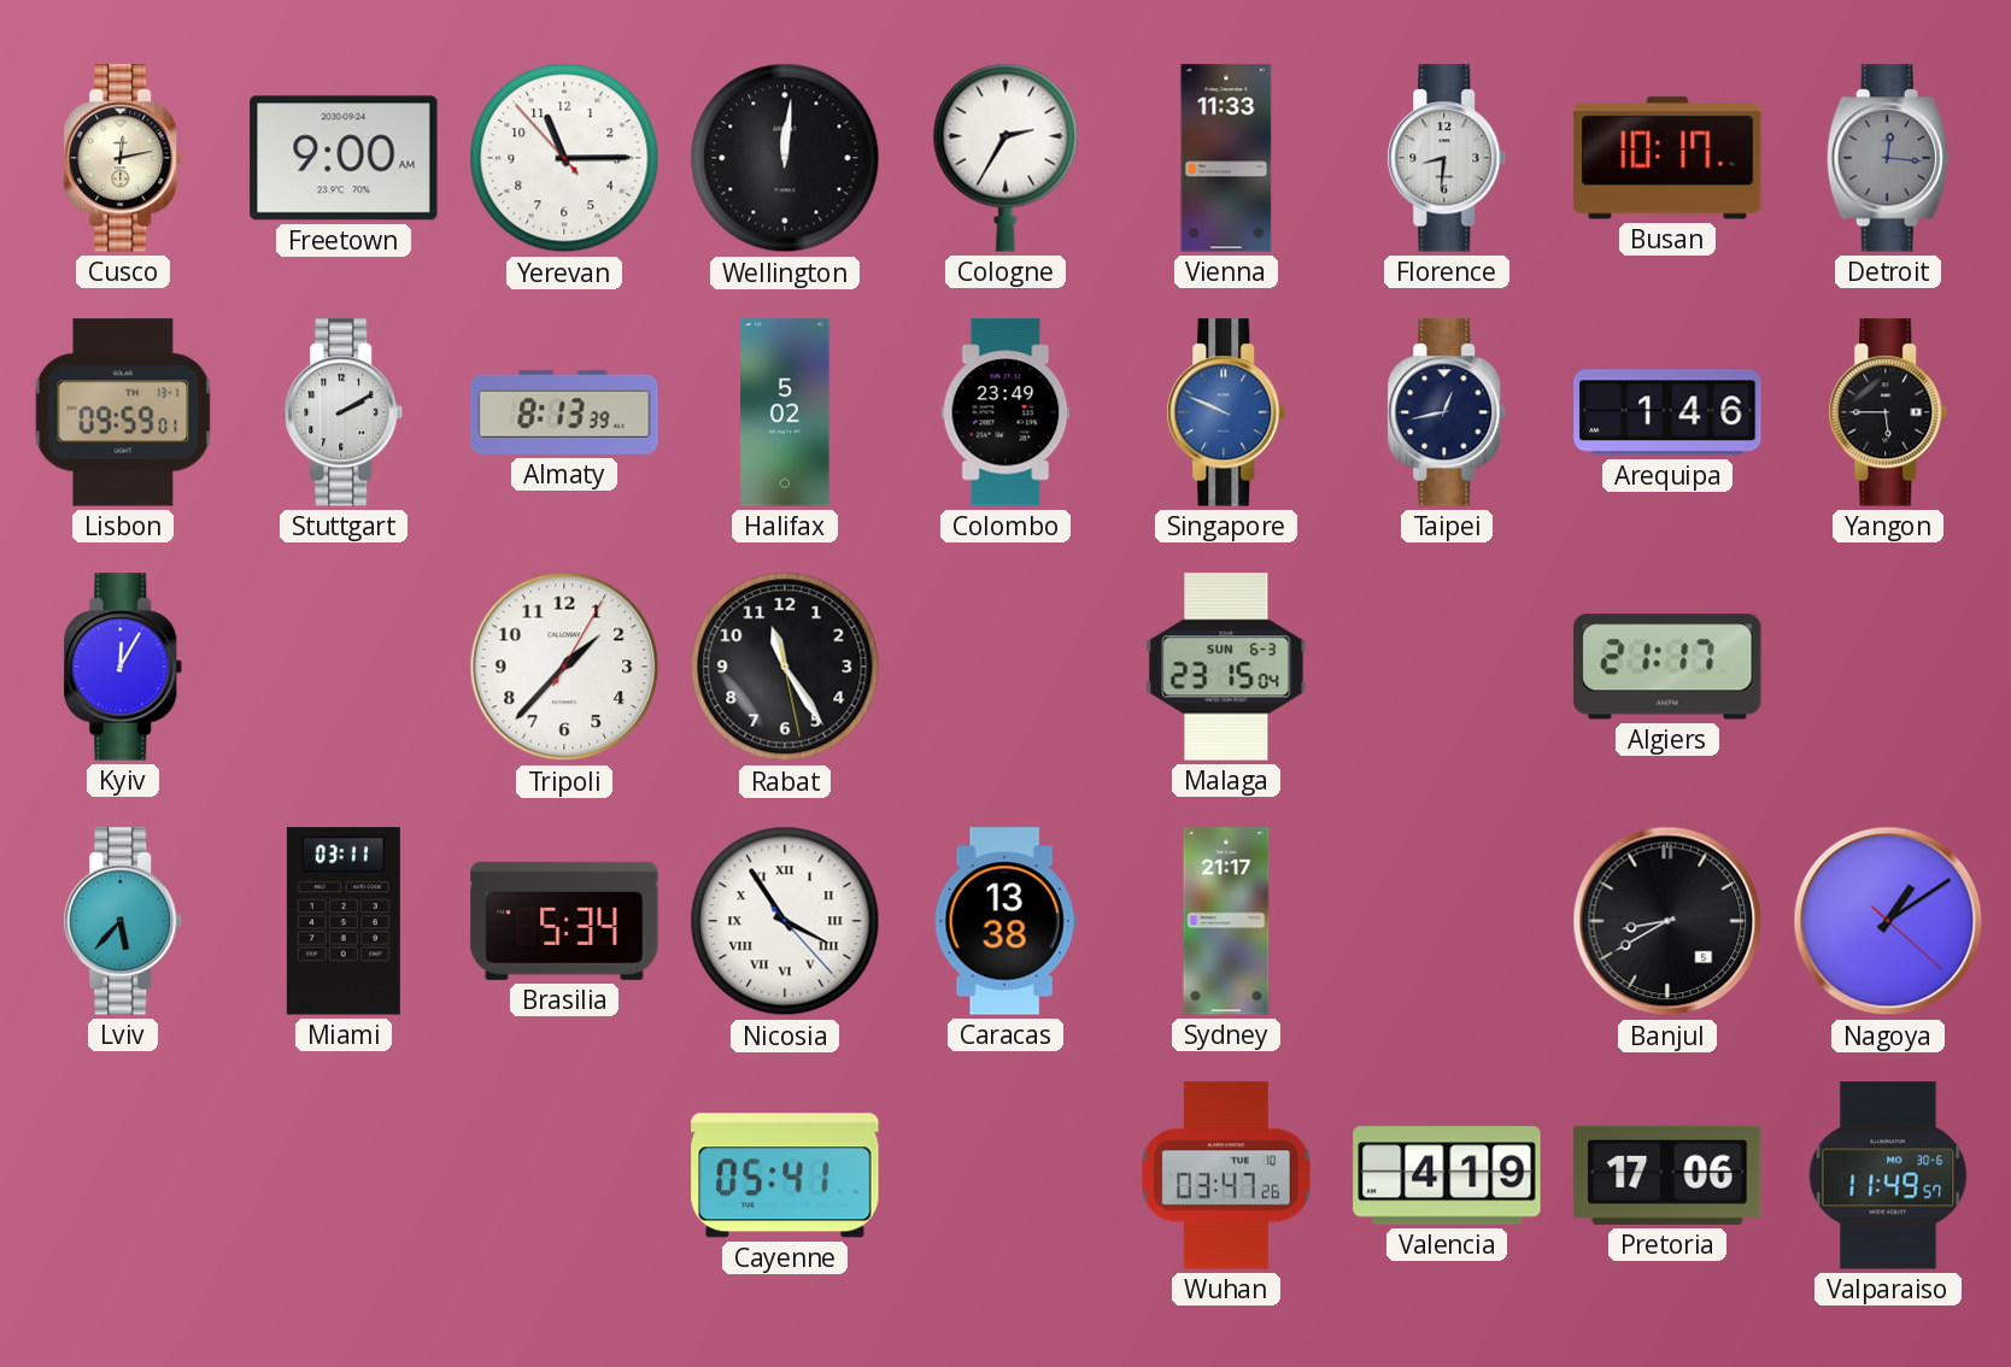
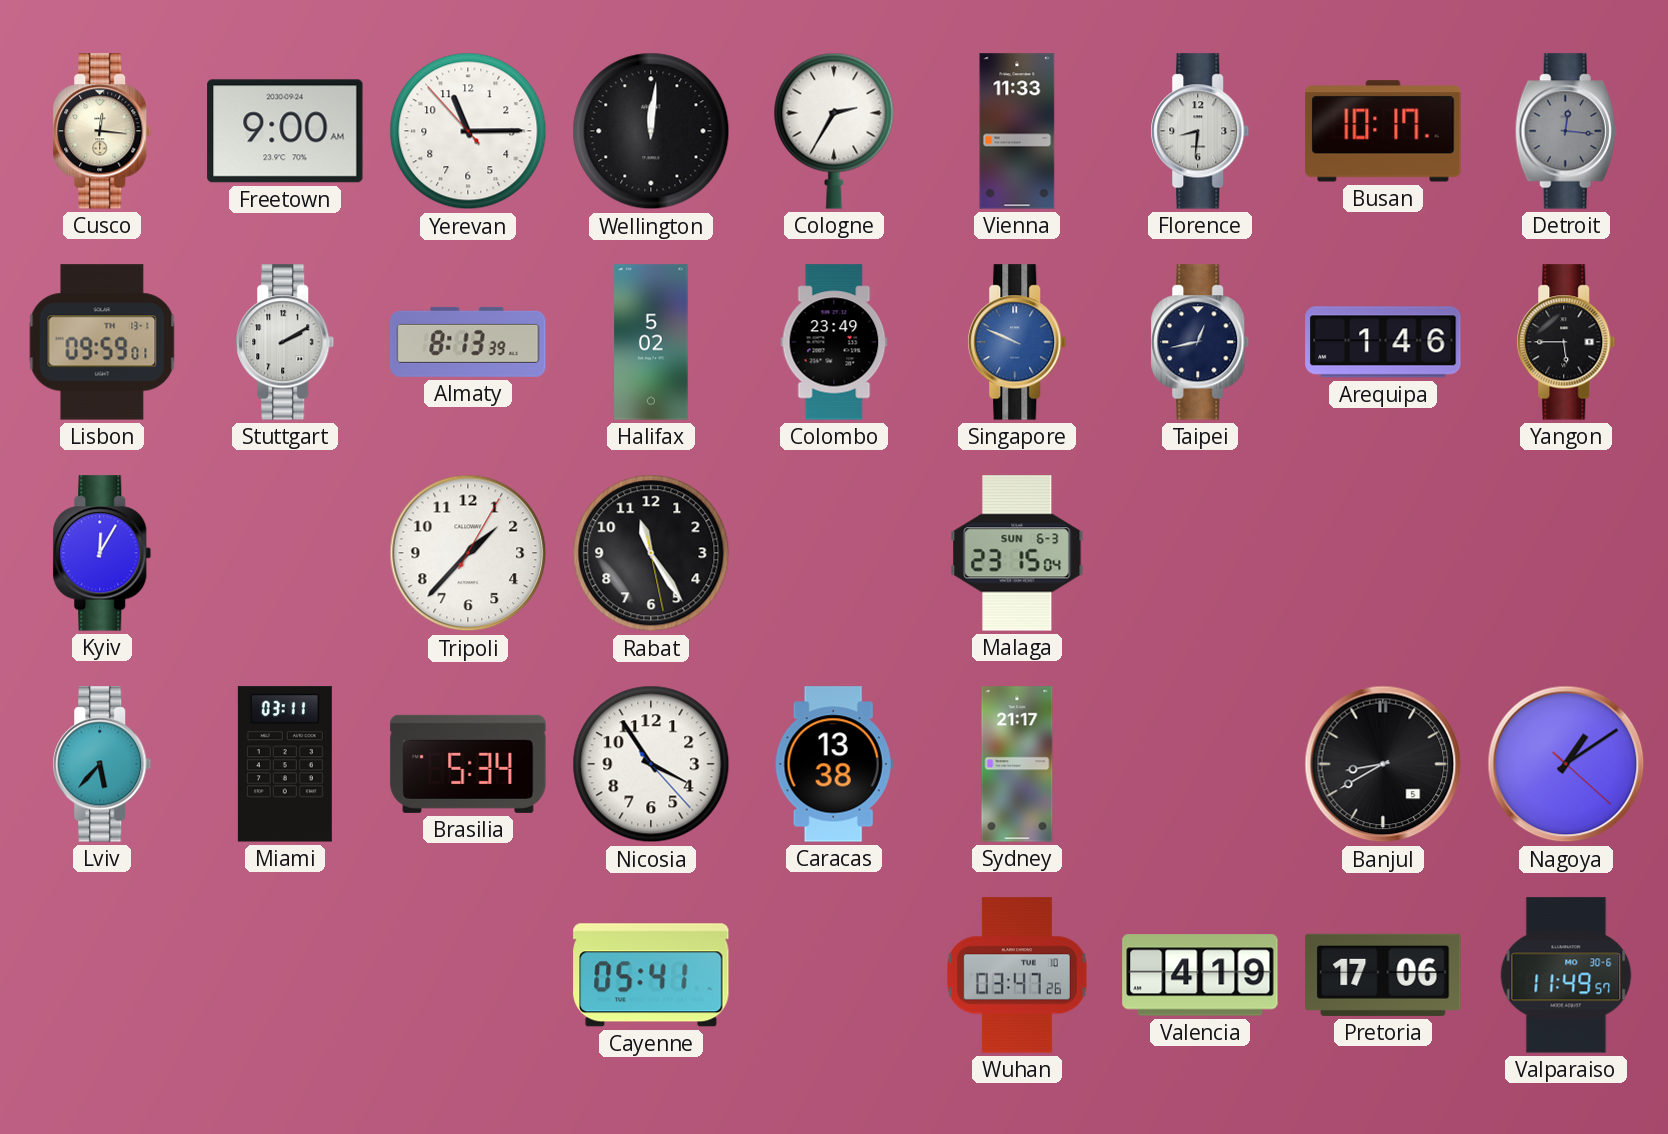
Cusco: 12:13 -> 12:16 (102, 131)
Algiers: 21:17 -> none (1667, 667)
Nicosia numerals: Roman -> Arabic (651, 764)
